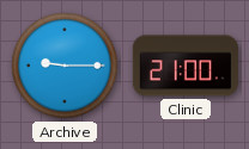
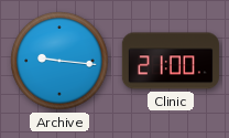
Archive: 9:15 -> 9:16 (59, 61)
